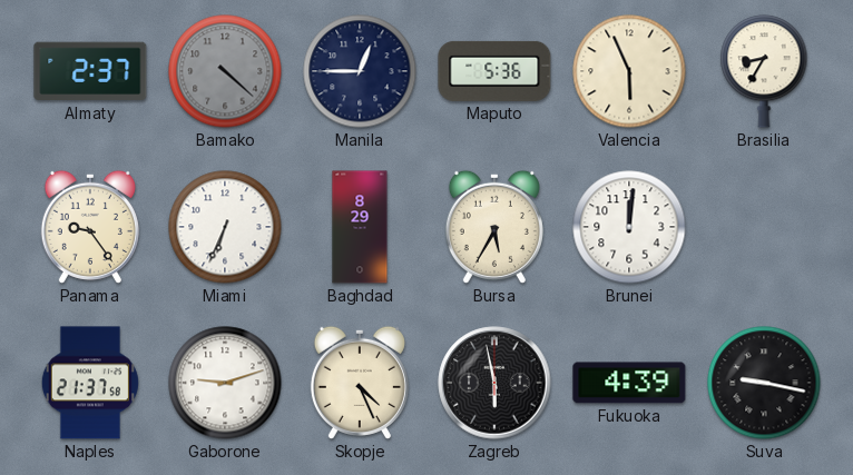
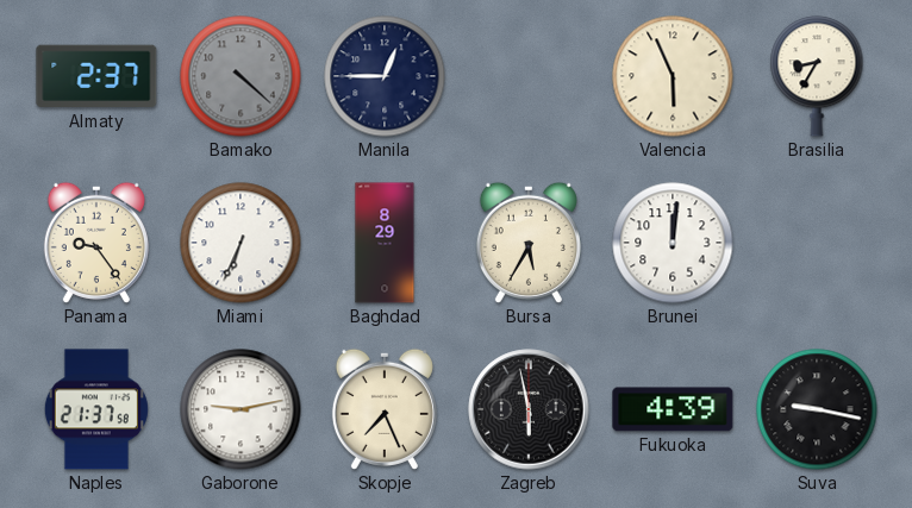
Maputo: 5:36 -> none (494, 71)
Gaborone: 9:12 -> 9:13 (241, 409)
Skopje: 4:26 -> 7:26 (385, 409)
